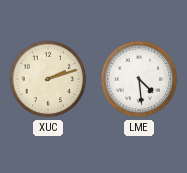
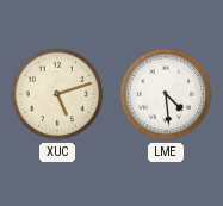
XUC: 2:12 -> 5:12 (57, 94)
